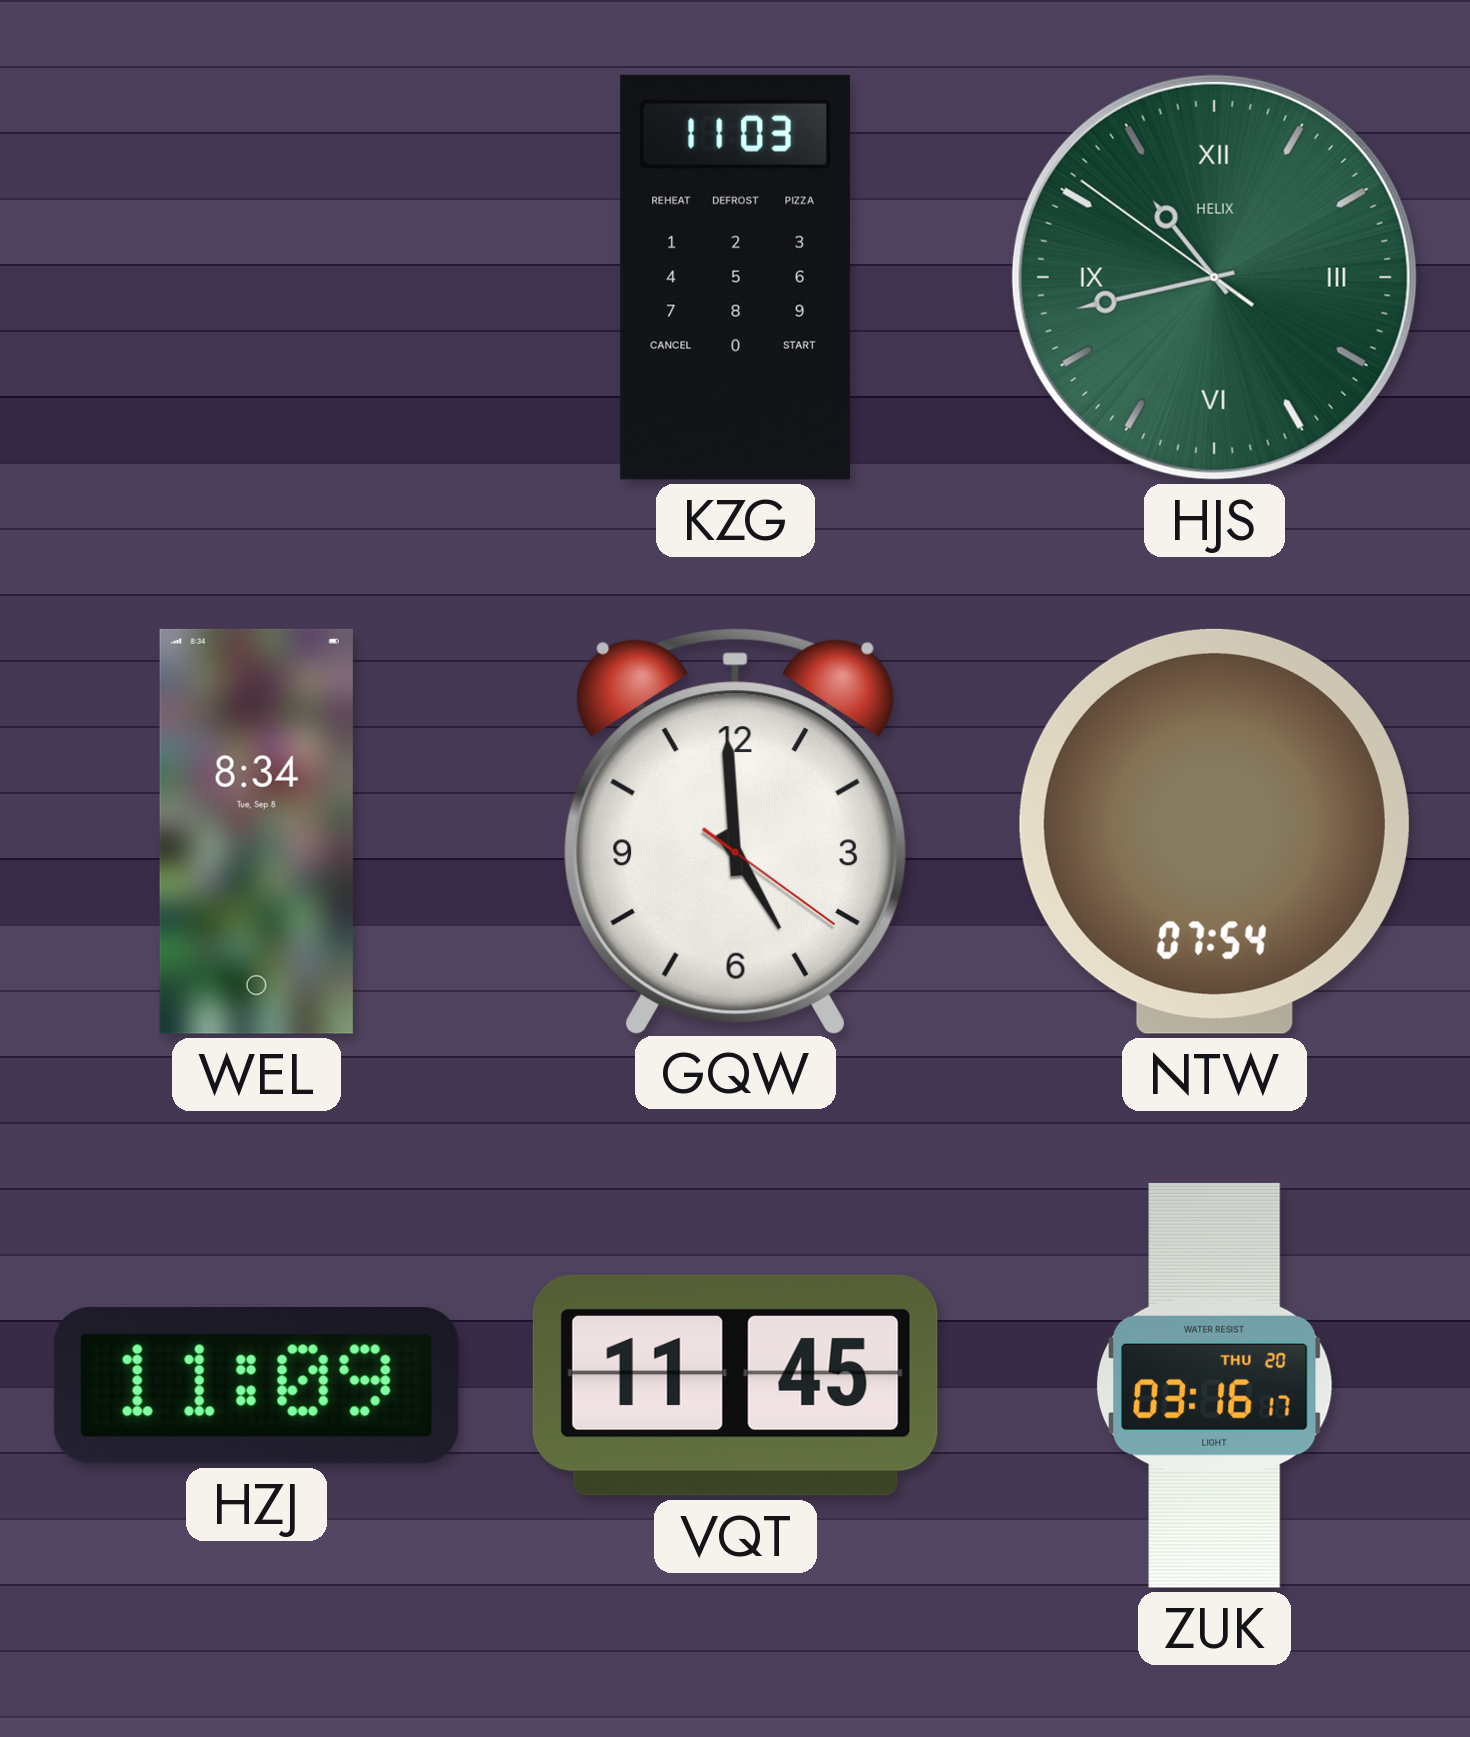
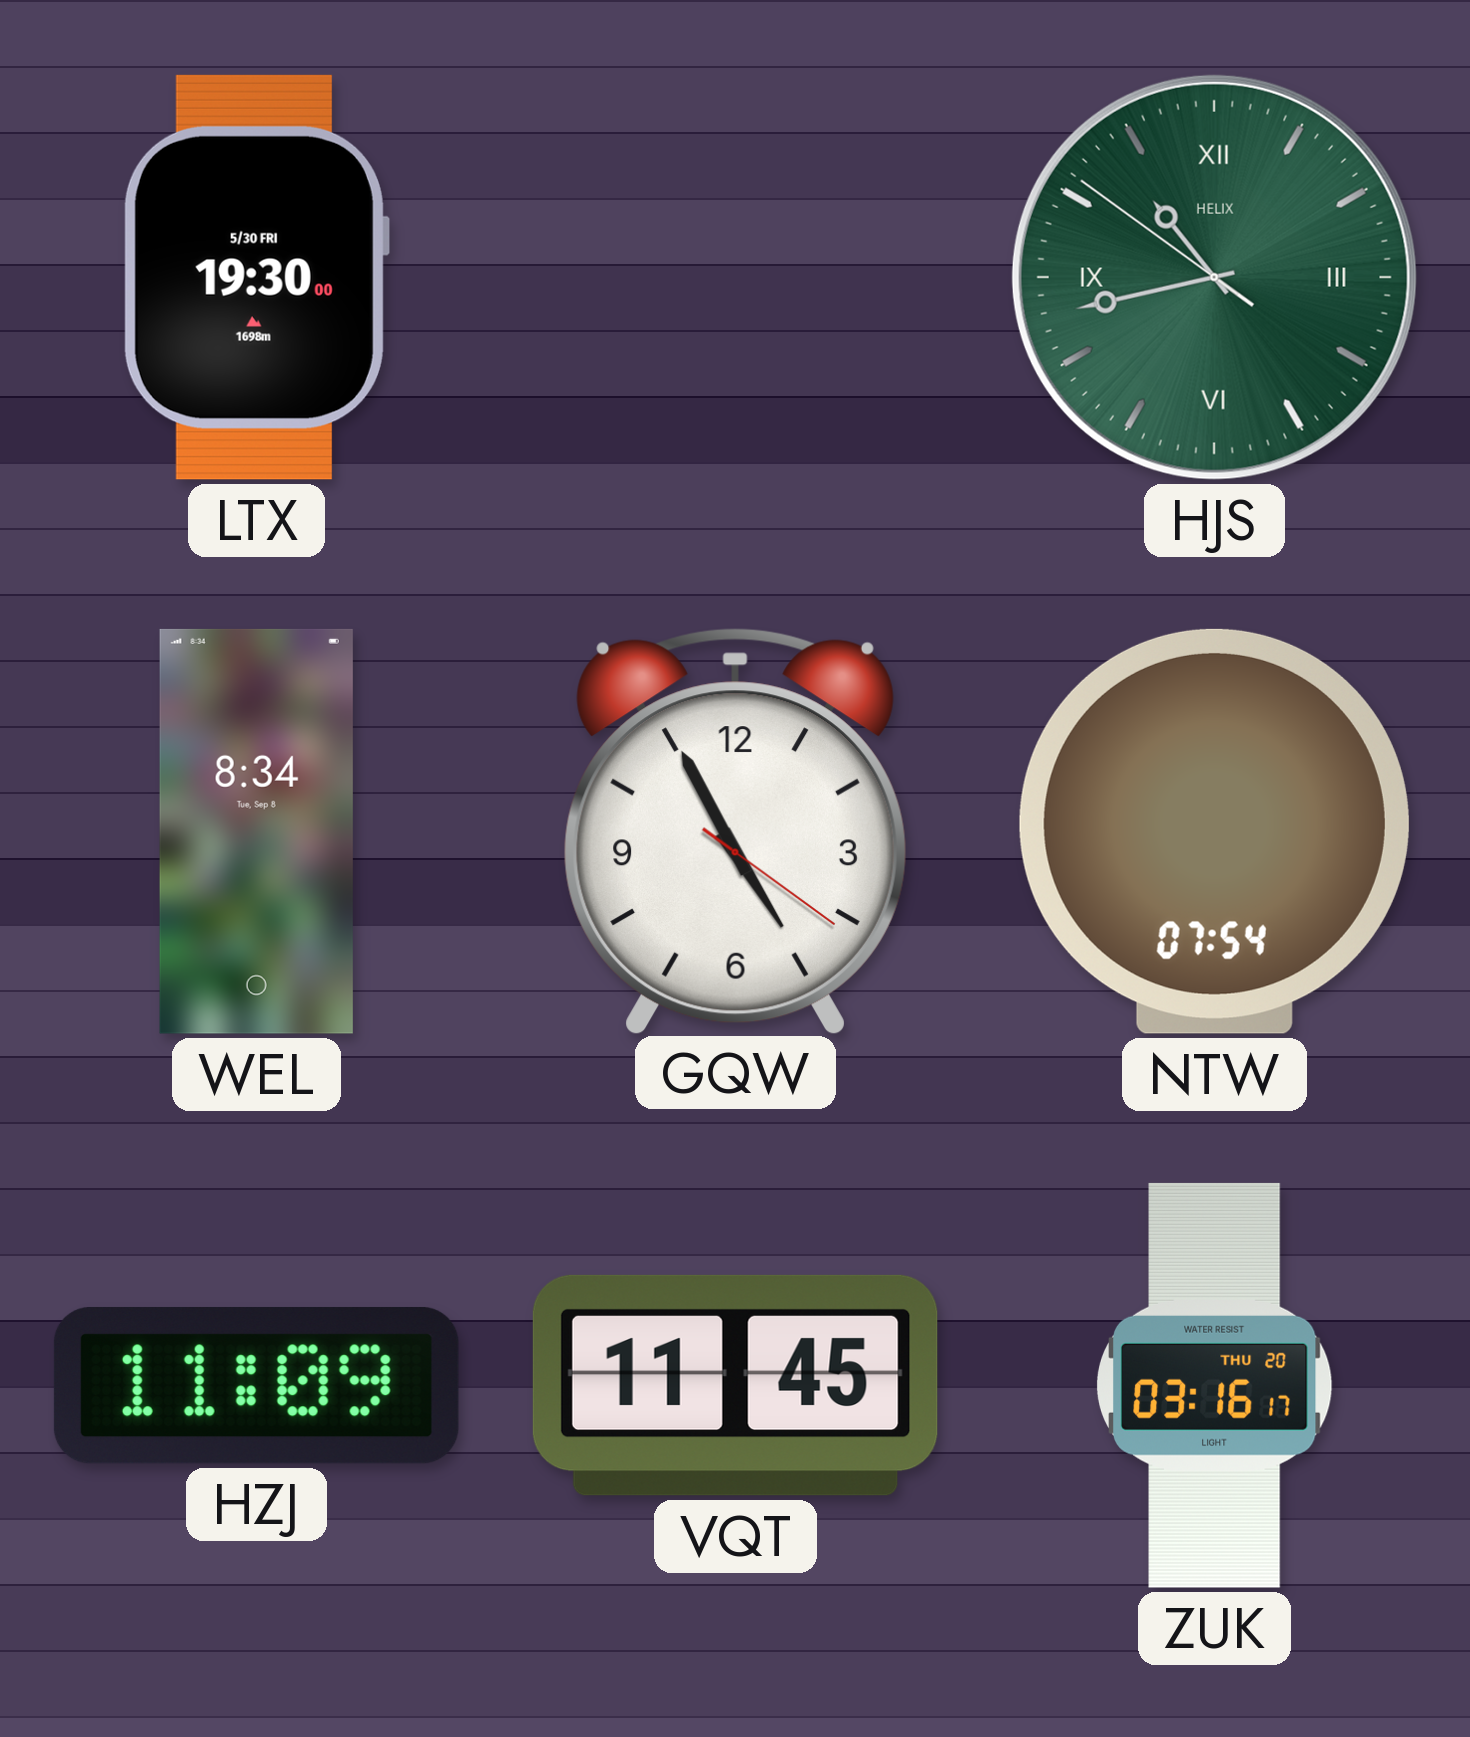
LTX: none -> 19:30 (256, 277)
KZG: 11:03 -> none (735, 277)
GQW: 4:59 -> 4:55 (735, 831)
